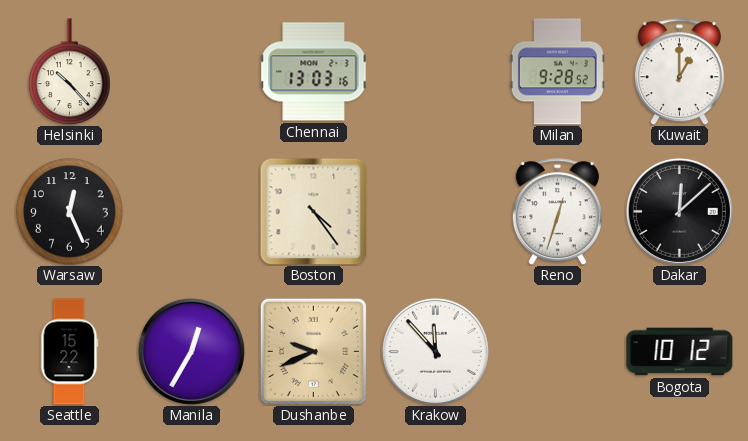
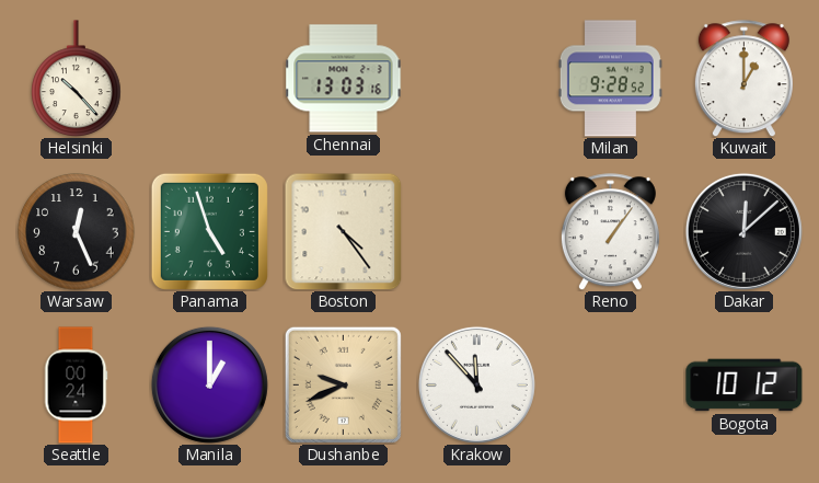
Panama: none -> 4:57 (209, 231)
Reno: 12:33 -> 1:06 (610, 232)
Seattle: 15:22 -> 00:24 (76, 386)
Manila: 12:35 -> 1:00 (209, 384)
